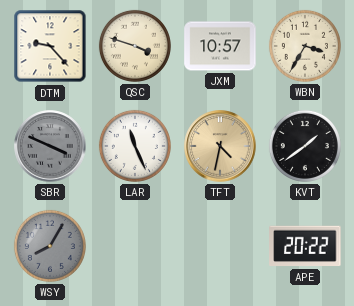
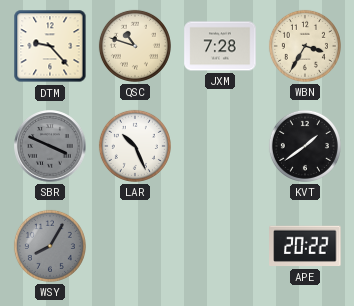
QSC: 3:48 -> 10:48 (135, 46)
JXM: 10:57 -> 7:28 (220, 46)
LAR: 11:26 -> 10:26 (135, 146)
TFT: 4:32 -> none (220, 146)
